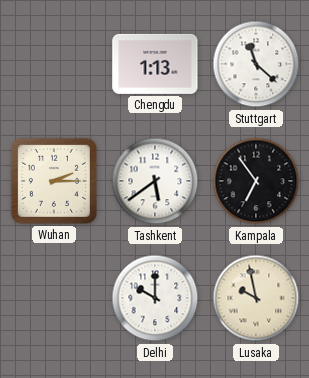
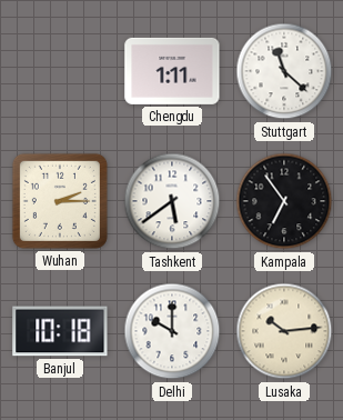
Chengdu: 1:13 -> 1:11 (172, 71)
Banjul: none -> 10:18 (60, 331)
Lusaka: 9:58 -> 10:14 (284, 331)
